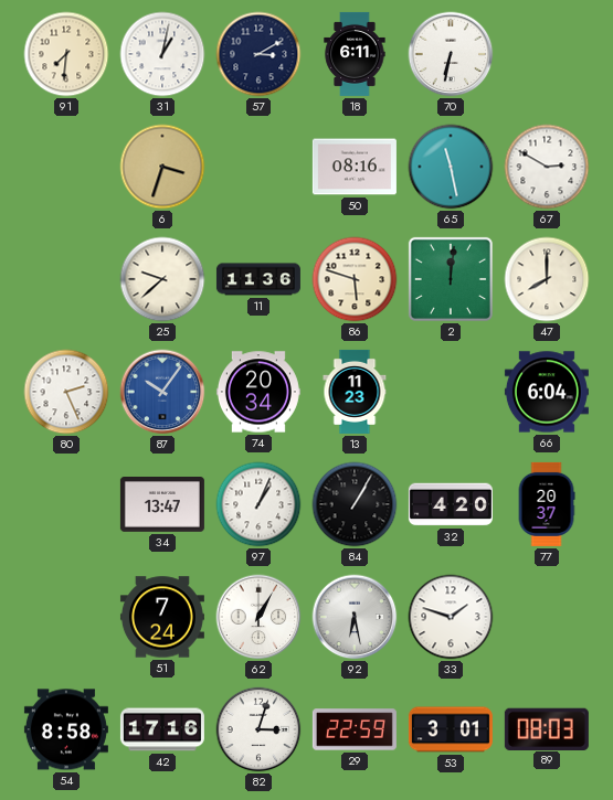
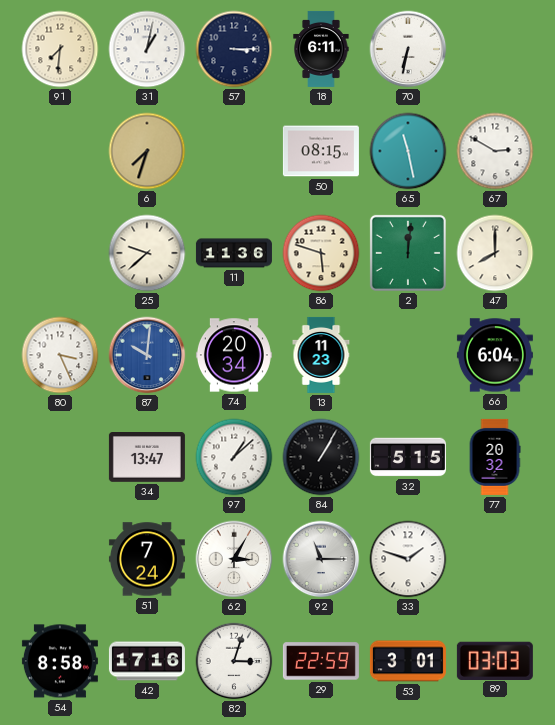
57: 3:10 -> 3:15 (234, 49)
6: 3:33 -> 7:33 (147, 151)
50: 08:16 -> 08:15 (321, 151)
80: 2:26 -> 3:26 (60, 355)
87: 10:06 -> 10:01 (147, 355)
97: 1:04 -> 1:08 (234, 457)
32: 4:20 -> 5:15 (408, 457)
77: 20:37 -> 20:32 (495, 457)
62: 1:05 -> 3:05 (234, 559)
92: 6:28 -> 11:15 (321, 559)
89: 08:03 -> 03:03 (495, 660)
